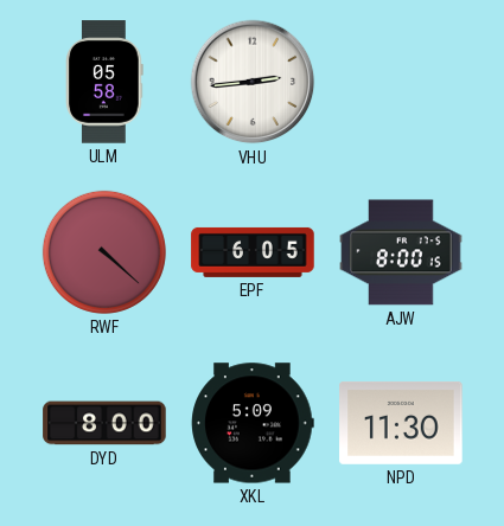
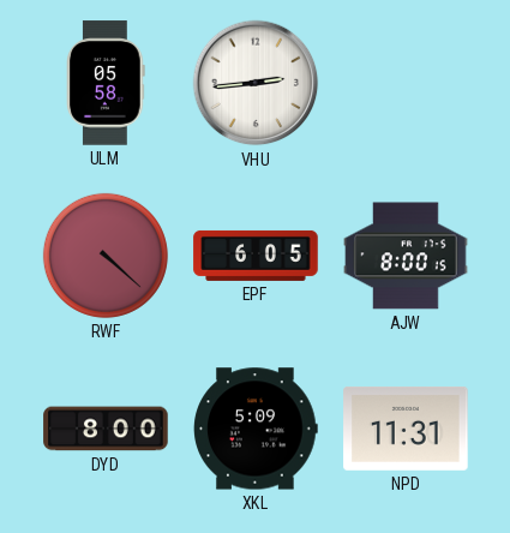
NPD: 11:30 -> 11:31 (406, 429)
